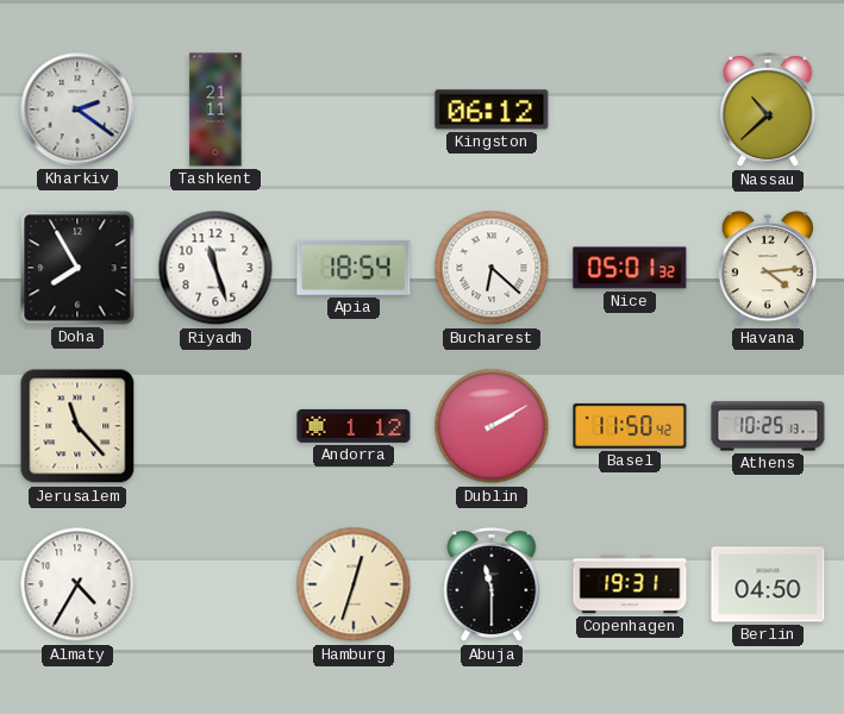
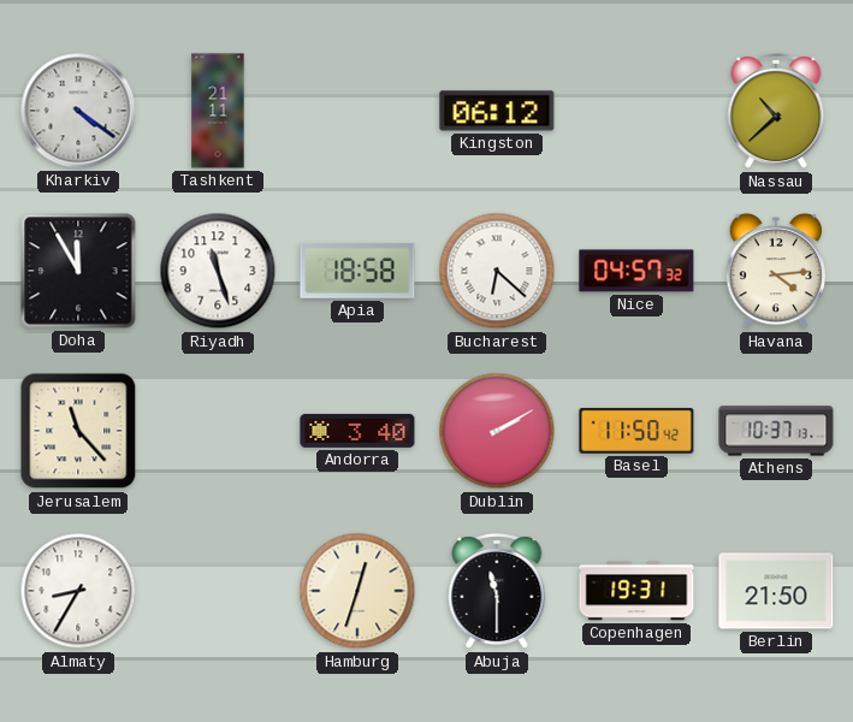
Kharkiv: 2:21 -> 4:21 (78, 111)
Doha: 7:55 -> 11:55 (78, 271)
Apia: 18:54 -> 18:58 (357, 271)
Nice: 05:01 -> 04:57 (636, 271)
Andorra: 1:12 -> 3:40 (357, 431)
Athens: 10:25 -> 10:37 (776, 431)
Almaty: 4:35 -> 8:35 (78, 591)
Berlin: 04:50 -> 21:50 (776, 591)
